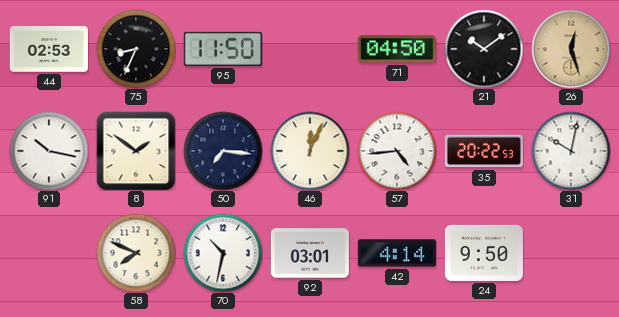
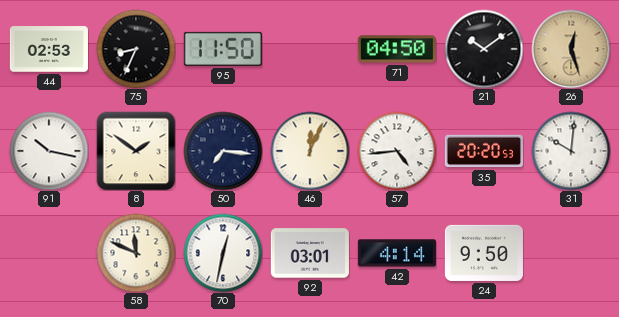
35: 20:22 -> 20:20 (484, 151)
31: 10:02 -> 10:01 (571, 151)
58: 7:49 -> 11:49 (136, 253)
70: 10:32 -> 12:32 (223, 253)
